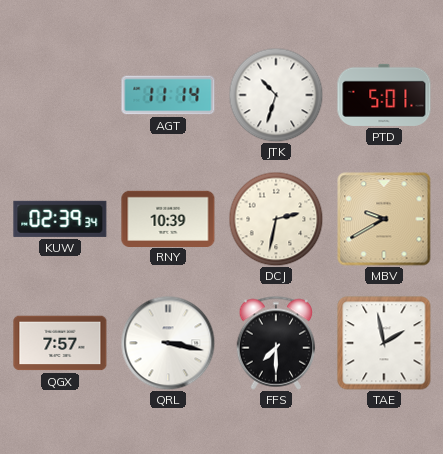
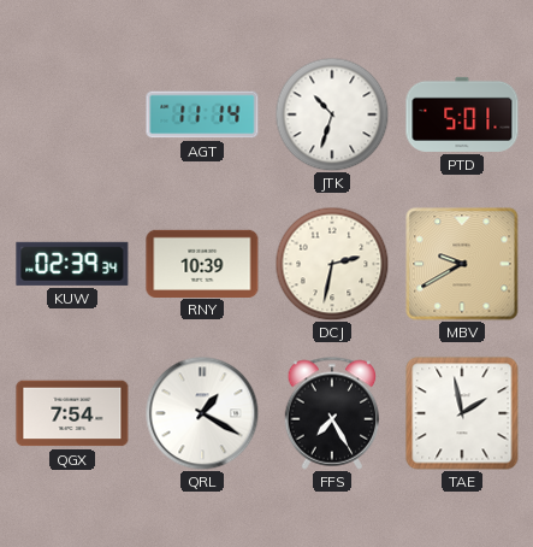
QGX: 7:57 -> 7:54 (72, 413)
QRL: 3:17 -> 1:20 (202, 413)
FFS: 7:30 -> 7:25 (332, 413)
